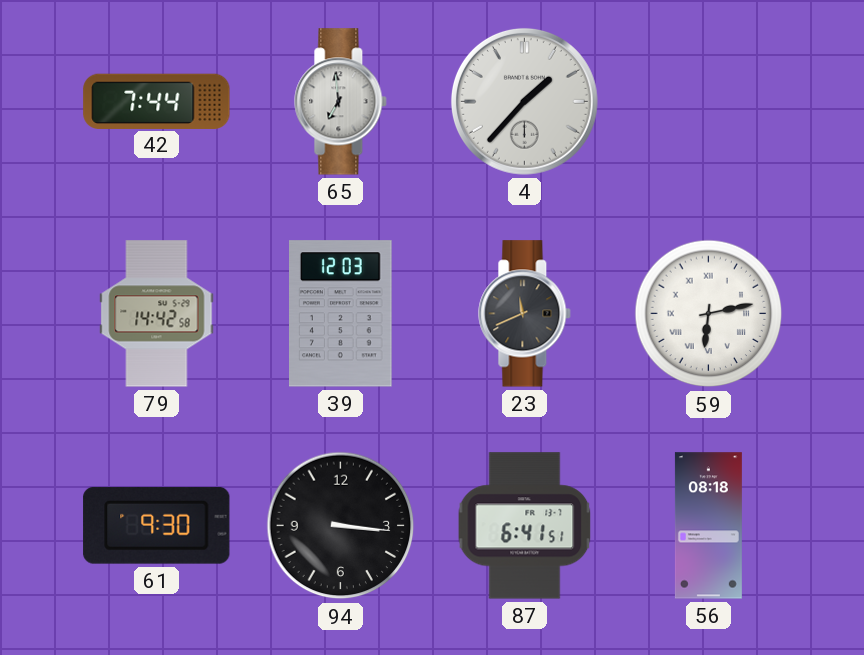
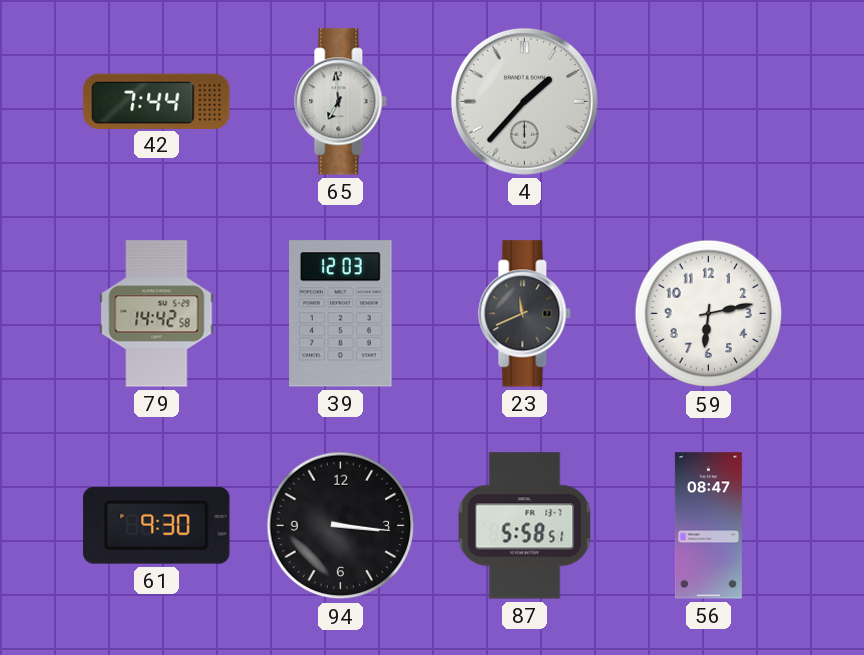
59 numerals: Roman -> Arabic (709, 314)
87: 6:41 -> 5:58 (525, 526)
56: 08:18 -> 08:47 (708, 526)
